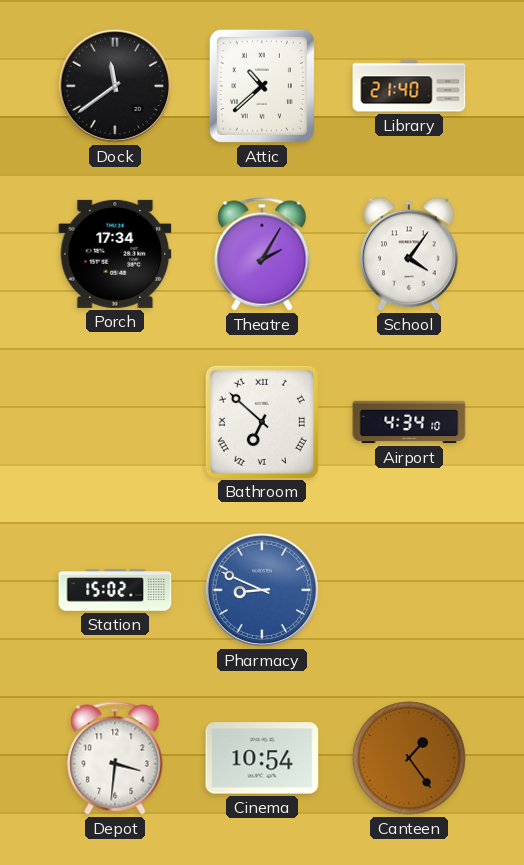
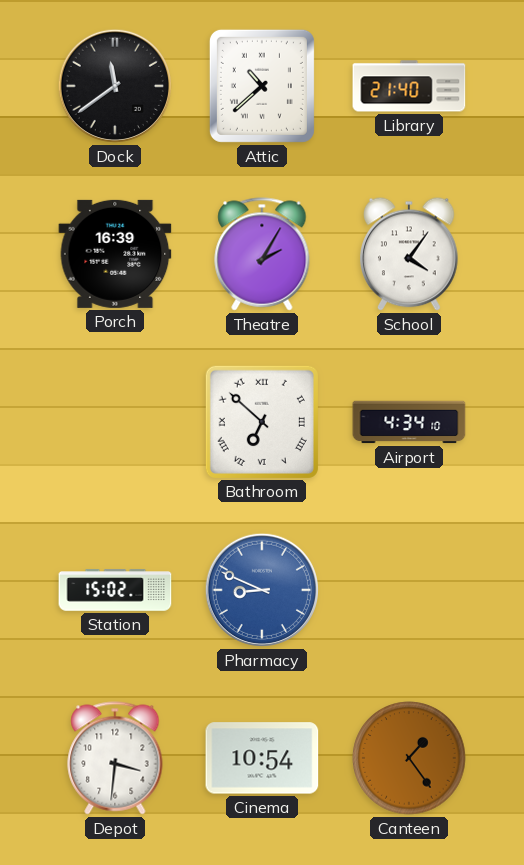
Porch: 17:34 -> 16:39 (115, 254)
